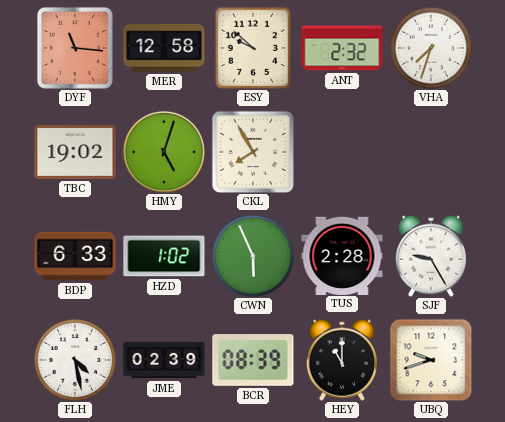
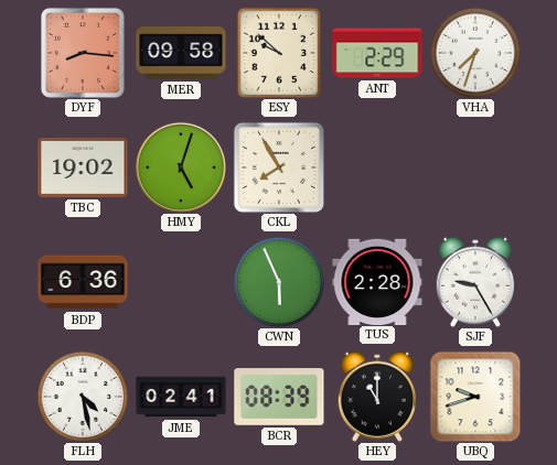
DYF: 11:16 -> 8:16 (83, 53)
MER: 12:58 -> 09:58 (181, 53)
ANT: 2:32 -> 2:29 (377, 53)
BDP: 6:33 -> 6:36 (83, 282)
HZD: 1:02 -> none (164, 256)
JME: 02:39 -> 02:41 (181, 397)
